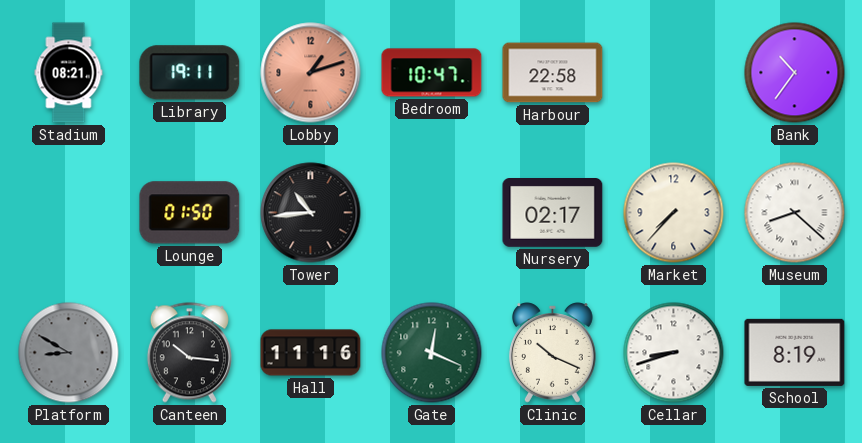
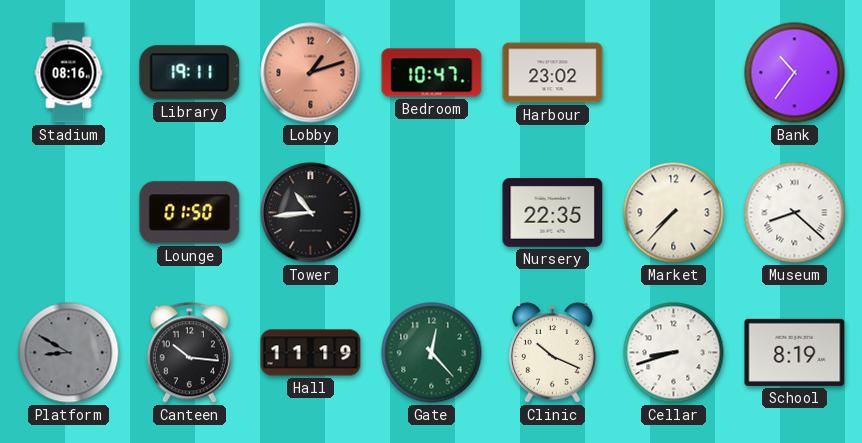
Stadium: 08:21 -> 08:16 (69, 73)
Harbour: 22:58 -> 23:02 (553, 73)
Nursery: 02:17 -> 22:35 (553, 213)
Hall: 11:16 -> 11:19 (311, 353)
Gate: 12:19 -> 12:23 (432, 353)
